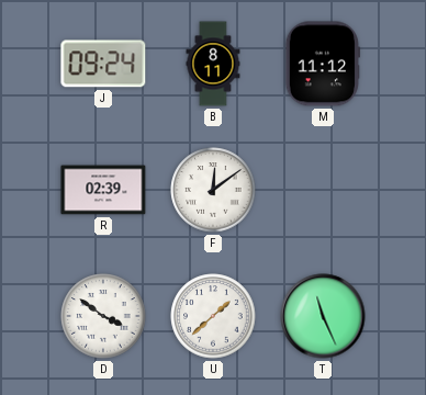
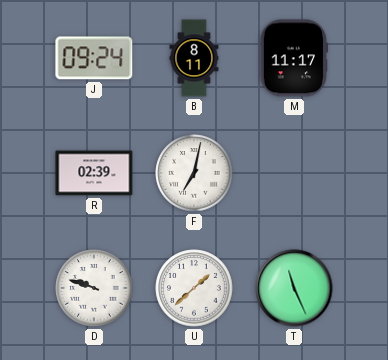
M: 11:12 -> 11:17 (294, 58)
F: 12:09 -> 7:02 (194, 173)
D: 3:51 -> 9:48 (94, 288)
